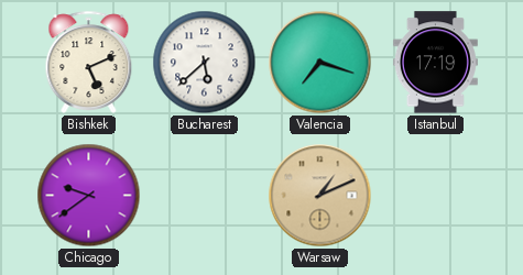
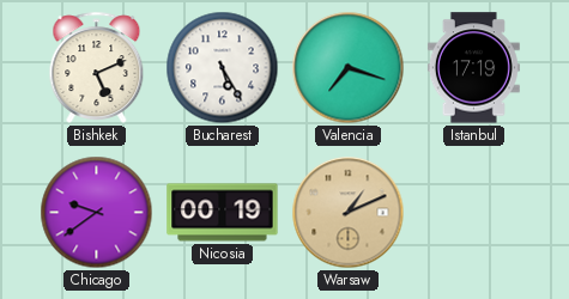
Bucharest: 5:38 -> 5:25 (223, 68)
Nicosia: none -> 00:19 (223, 213)
